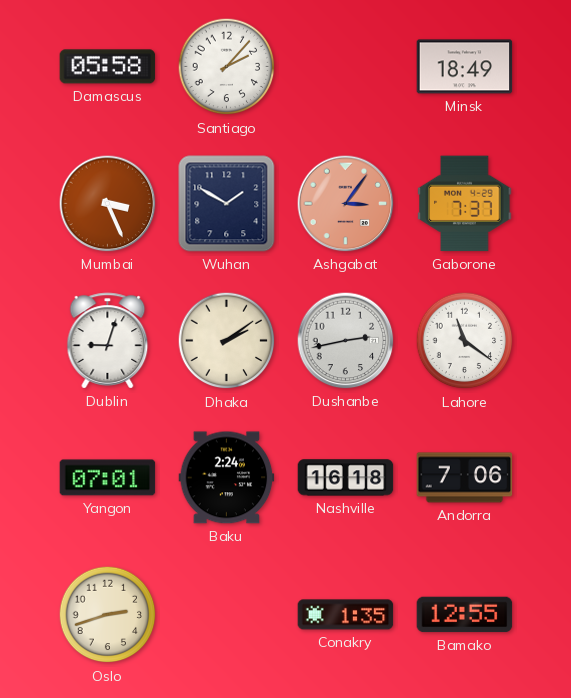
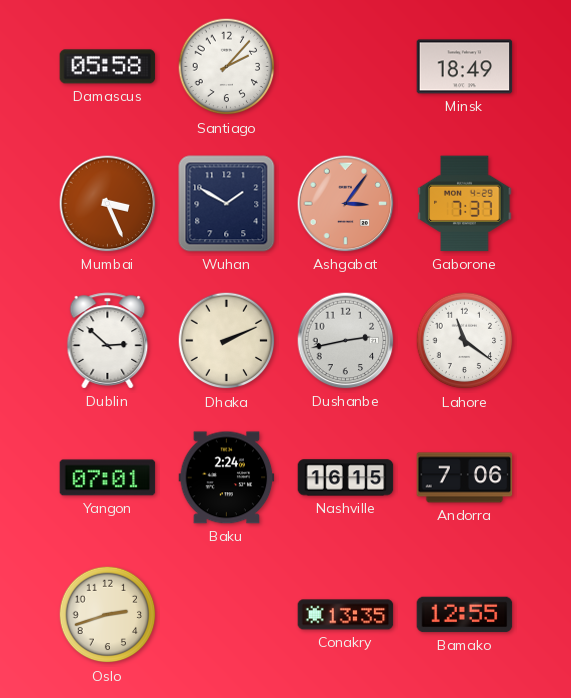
Dublin: 9:03 -> 2:52 (108, 341)
Dhaka: 2:09 -> 2:11 (227, 341)
Nashville: 16:18 -> 16:15 (346, 478)
Conakry: 1:35 -> 13:35 (346, 615)
